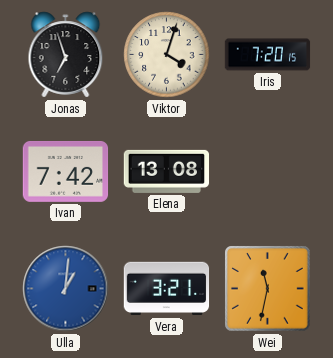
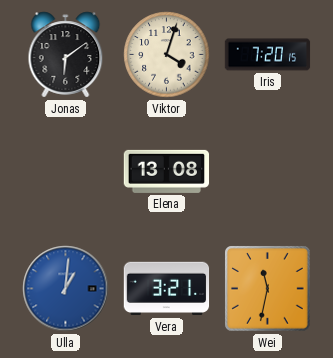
Jonas: 6:57 -> 6:09 (66, 55)
Ivan: 7:42 -> none (66, 171)
